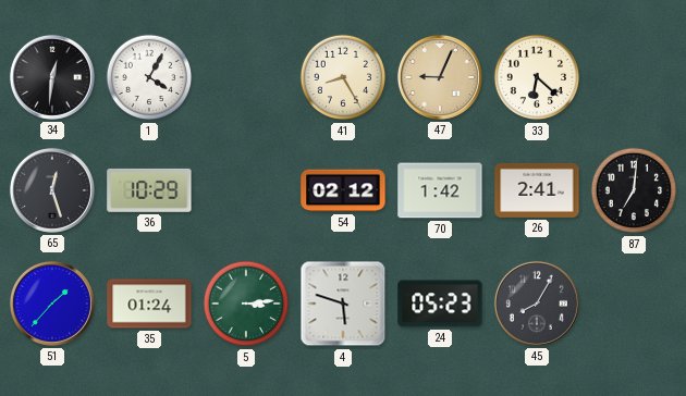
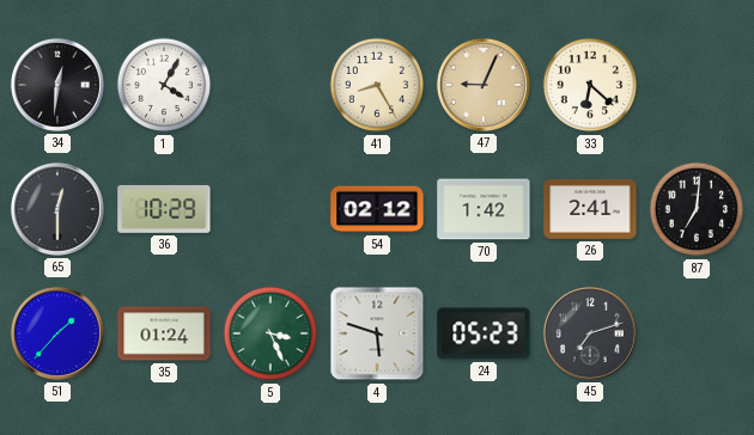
65: 12:27 -> 12:30 (57, 209)
5: 3:14 -> 3:26 (270, 333)
45: 8:05 -> 7:12 (590, 333)
